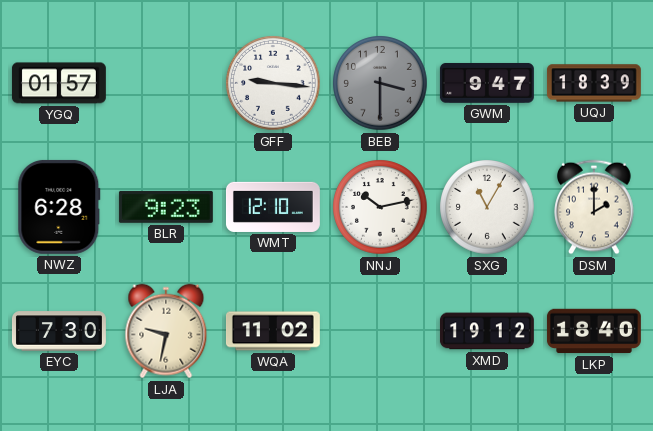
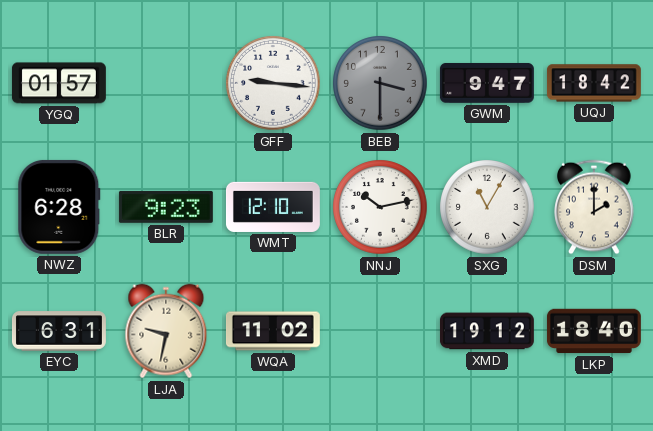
UQJ: 18:39 -> 18:42 (594, 83)
EYC: 7:30 -> 6:31 (59, 331)
